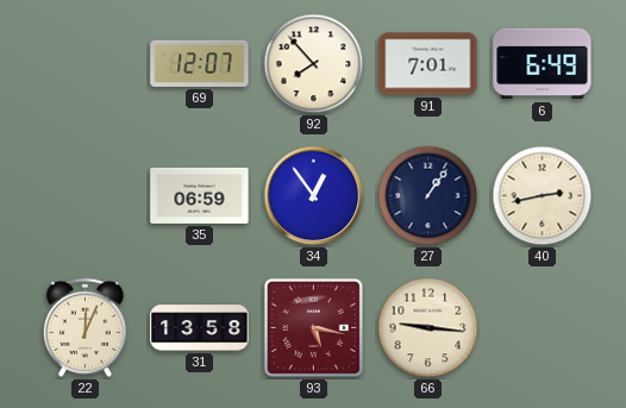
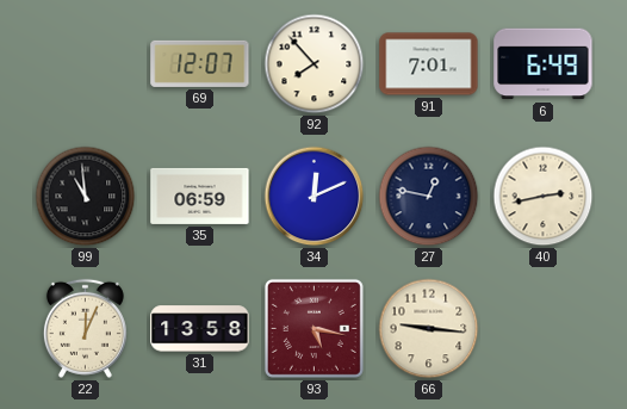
99: none -> 10:59 (86, 197)
34: 12:54 -> 12:11 (315, 197)
27: 1:06 -> 12:47 (429, 197)
